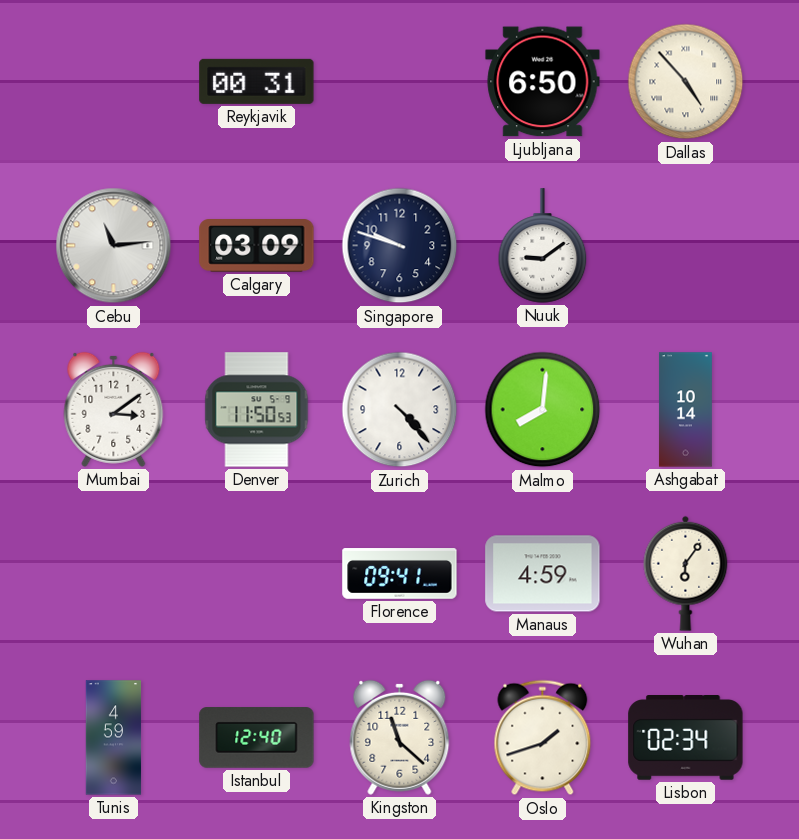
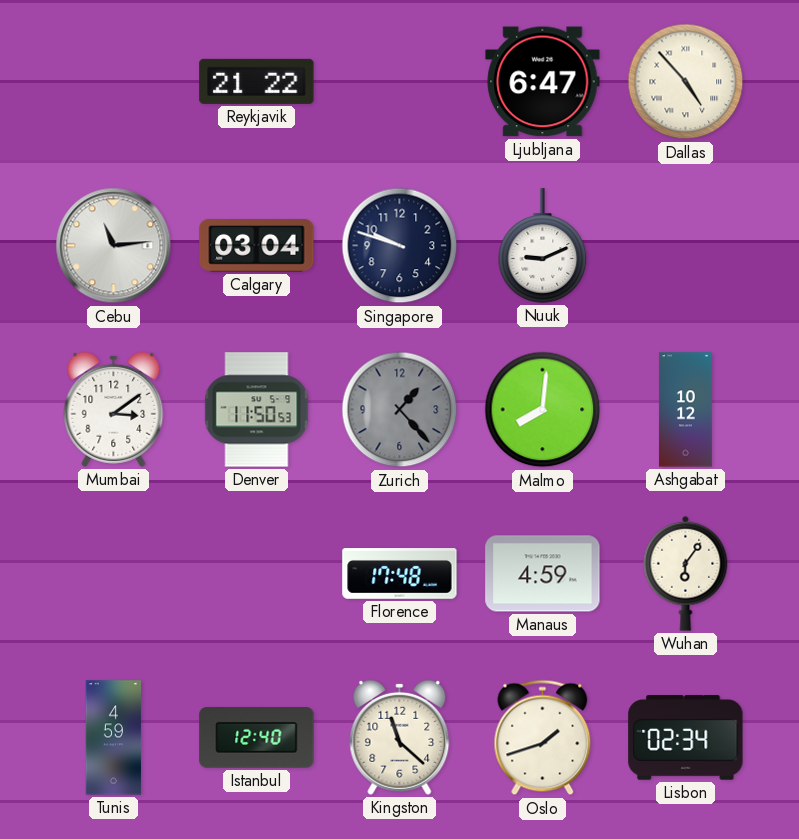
Reykjavik: 00:31 -> 21:22 (257, 81)
Ljubljana: 6:50 -> 6:47 (543, 82)
Calgary: 03:09 -> 03:04 (257, 246)
Nuuk: 9:09 -> 9:11 (543, 246)
Zurich: 4:23 -> 1:23 (400, 410)
Zurich dial: white -> grey (400, 410)
Ashgabat: 10:14 -> 10:12 (685, 410)
Florence: 09:41 -> 17:48 (400, 574)
